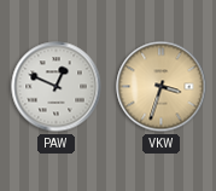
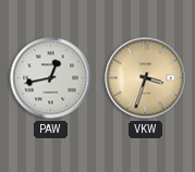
PAW: 12:49 -> 12:43 (51, 78)
